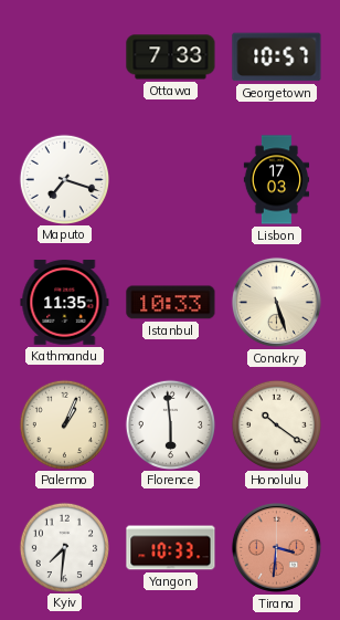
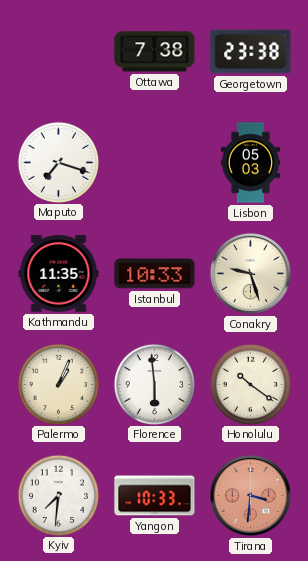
Ottawa: 7:33 -> 7:38 (155, 52)
Georgetown: 10:57 -> 23:38 (251, 52)
Lisbon: 17:03 -> 05:03 (250, 163)
Conakry: 5:27 -> 9:27 (250, 273)
